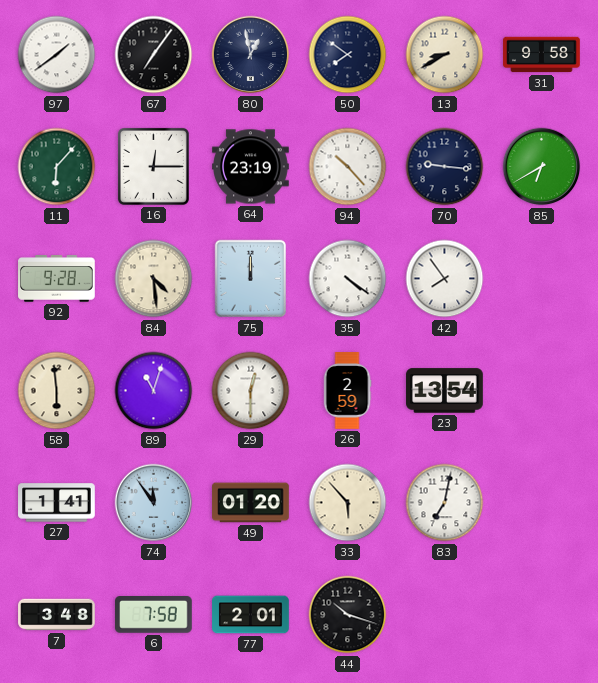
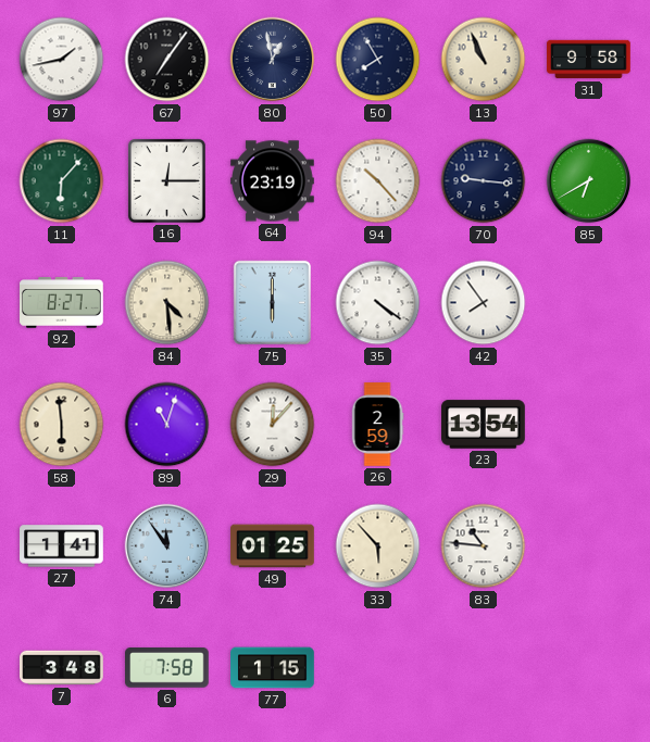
97: 1:39 -> 1:43 (62, 60)
50: 7:51 -> 7:55 (378, 60)
13: 8:40 -> 10:56 (484, 60)
92: 9:28 -> 8:27 (62, 303)
75: 12:00 -> 6:00 (273, 303)
29: 12:30 -> 12:07 (273, 425)
49: 01:20 -> 01:25 (273, 546)
83: 7:02 -> 10:46 (484, 546)
77: 2:01 -> 1:15 (273, 668)
44: 10:18 -> none (348, 615)
